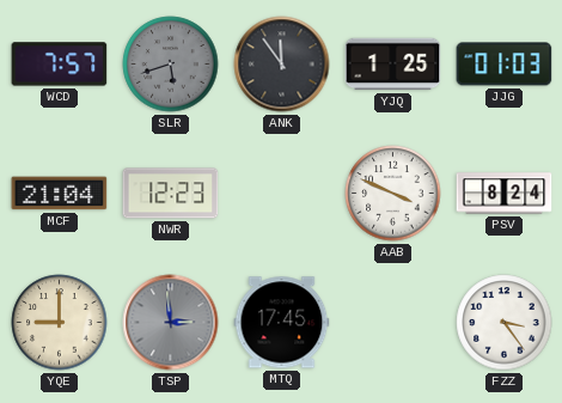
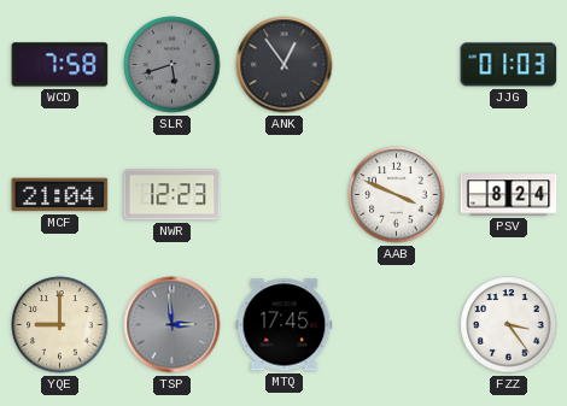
WCD: 7:57 -> 7:58 (60, 65)
ANK: 11:54 -> 12:54 (285, 65)
YJQ: 1:25 -> none (393, 65)
